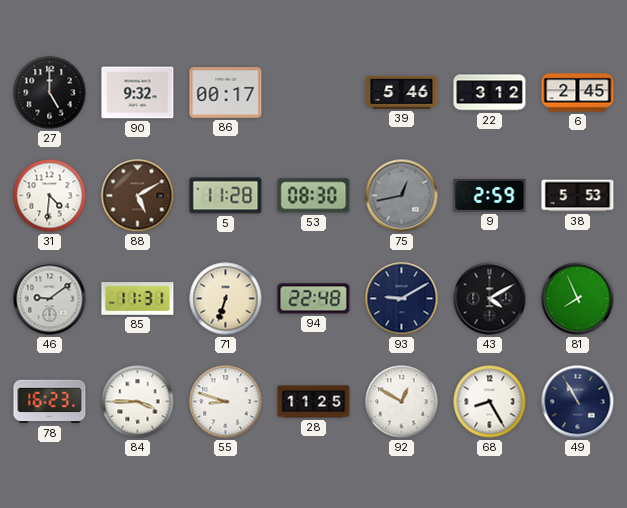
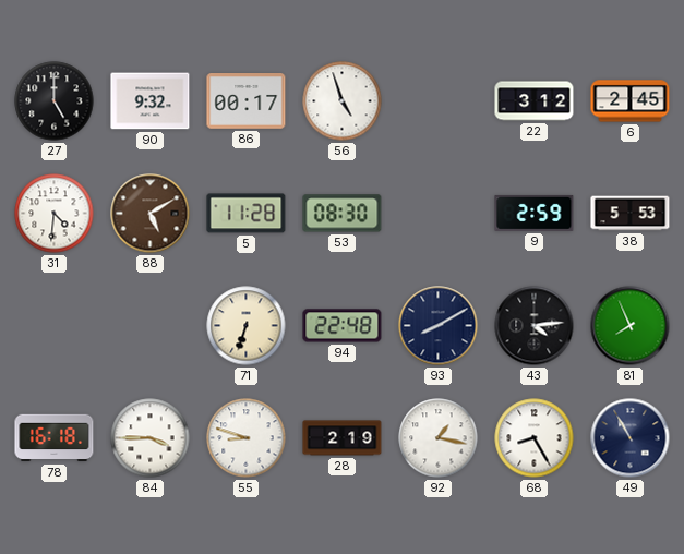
56: none -> 4:57 (343, 101)
39: 5:46 -> none (402, 92)
75: 12:43 -> none (402, 196)
46: 9:09 -> none (50, 299)
85: 11:31 -> none (138, 299)
93: 9:10 -> 8:10 (439, 326)
43: 4:10 -> 4:14 (535, 326)
78: 16:23 -> 16:18 (55, 438)
28: 11:25 -> 2:19 (343, 438)
92: 12:50 -> 1:17 (439, 438)
